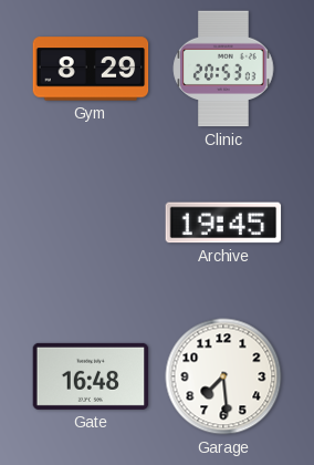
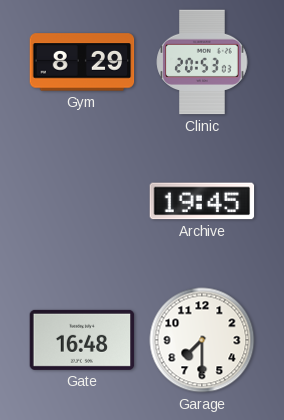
Garage: 7:29 -> 7:30 (202, 340)
